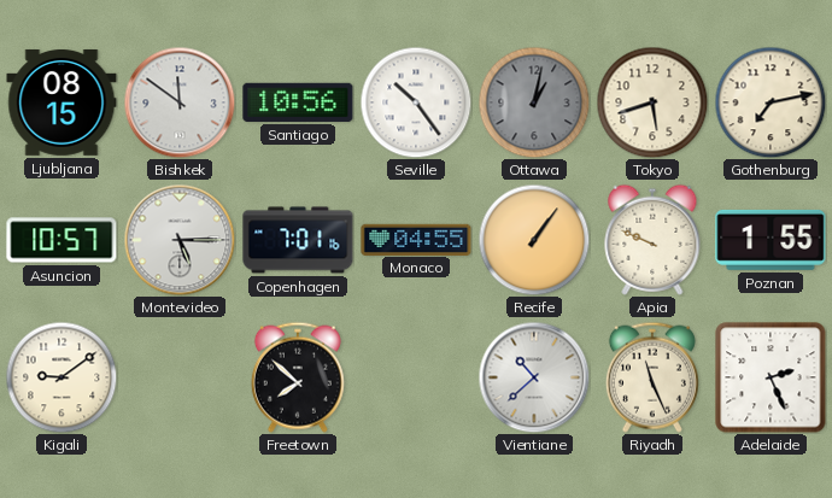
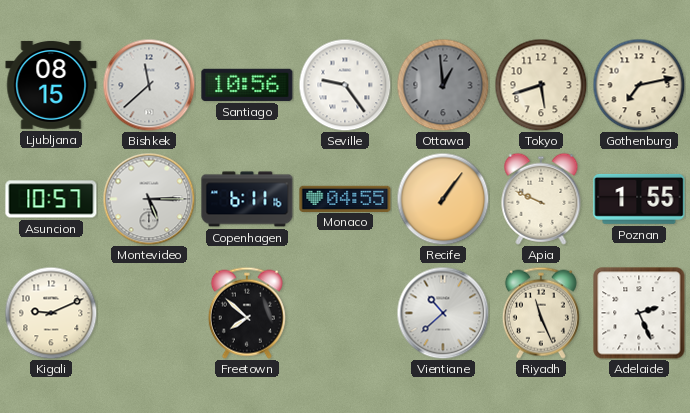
Bishkek: 11:51 -> 11:38 (149, 85)
Seville: 10:24 -> 9:24 (345, 85)
Ottawa: 1:02 -> 12:59 (443, 85)
Copenhagen: 7:01 -> 6:11 (247, 199)
Kigali: 9:09 -> 9:11 (51, 313)
